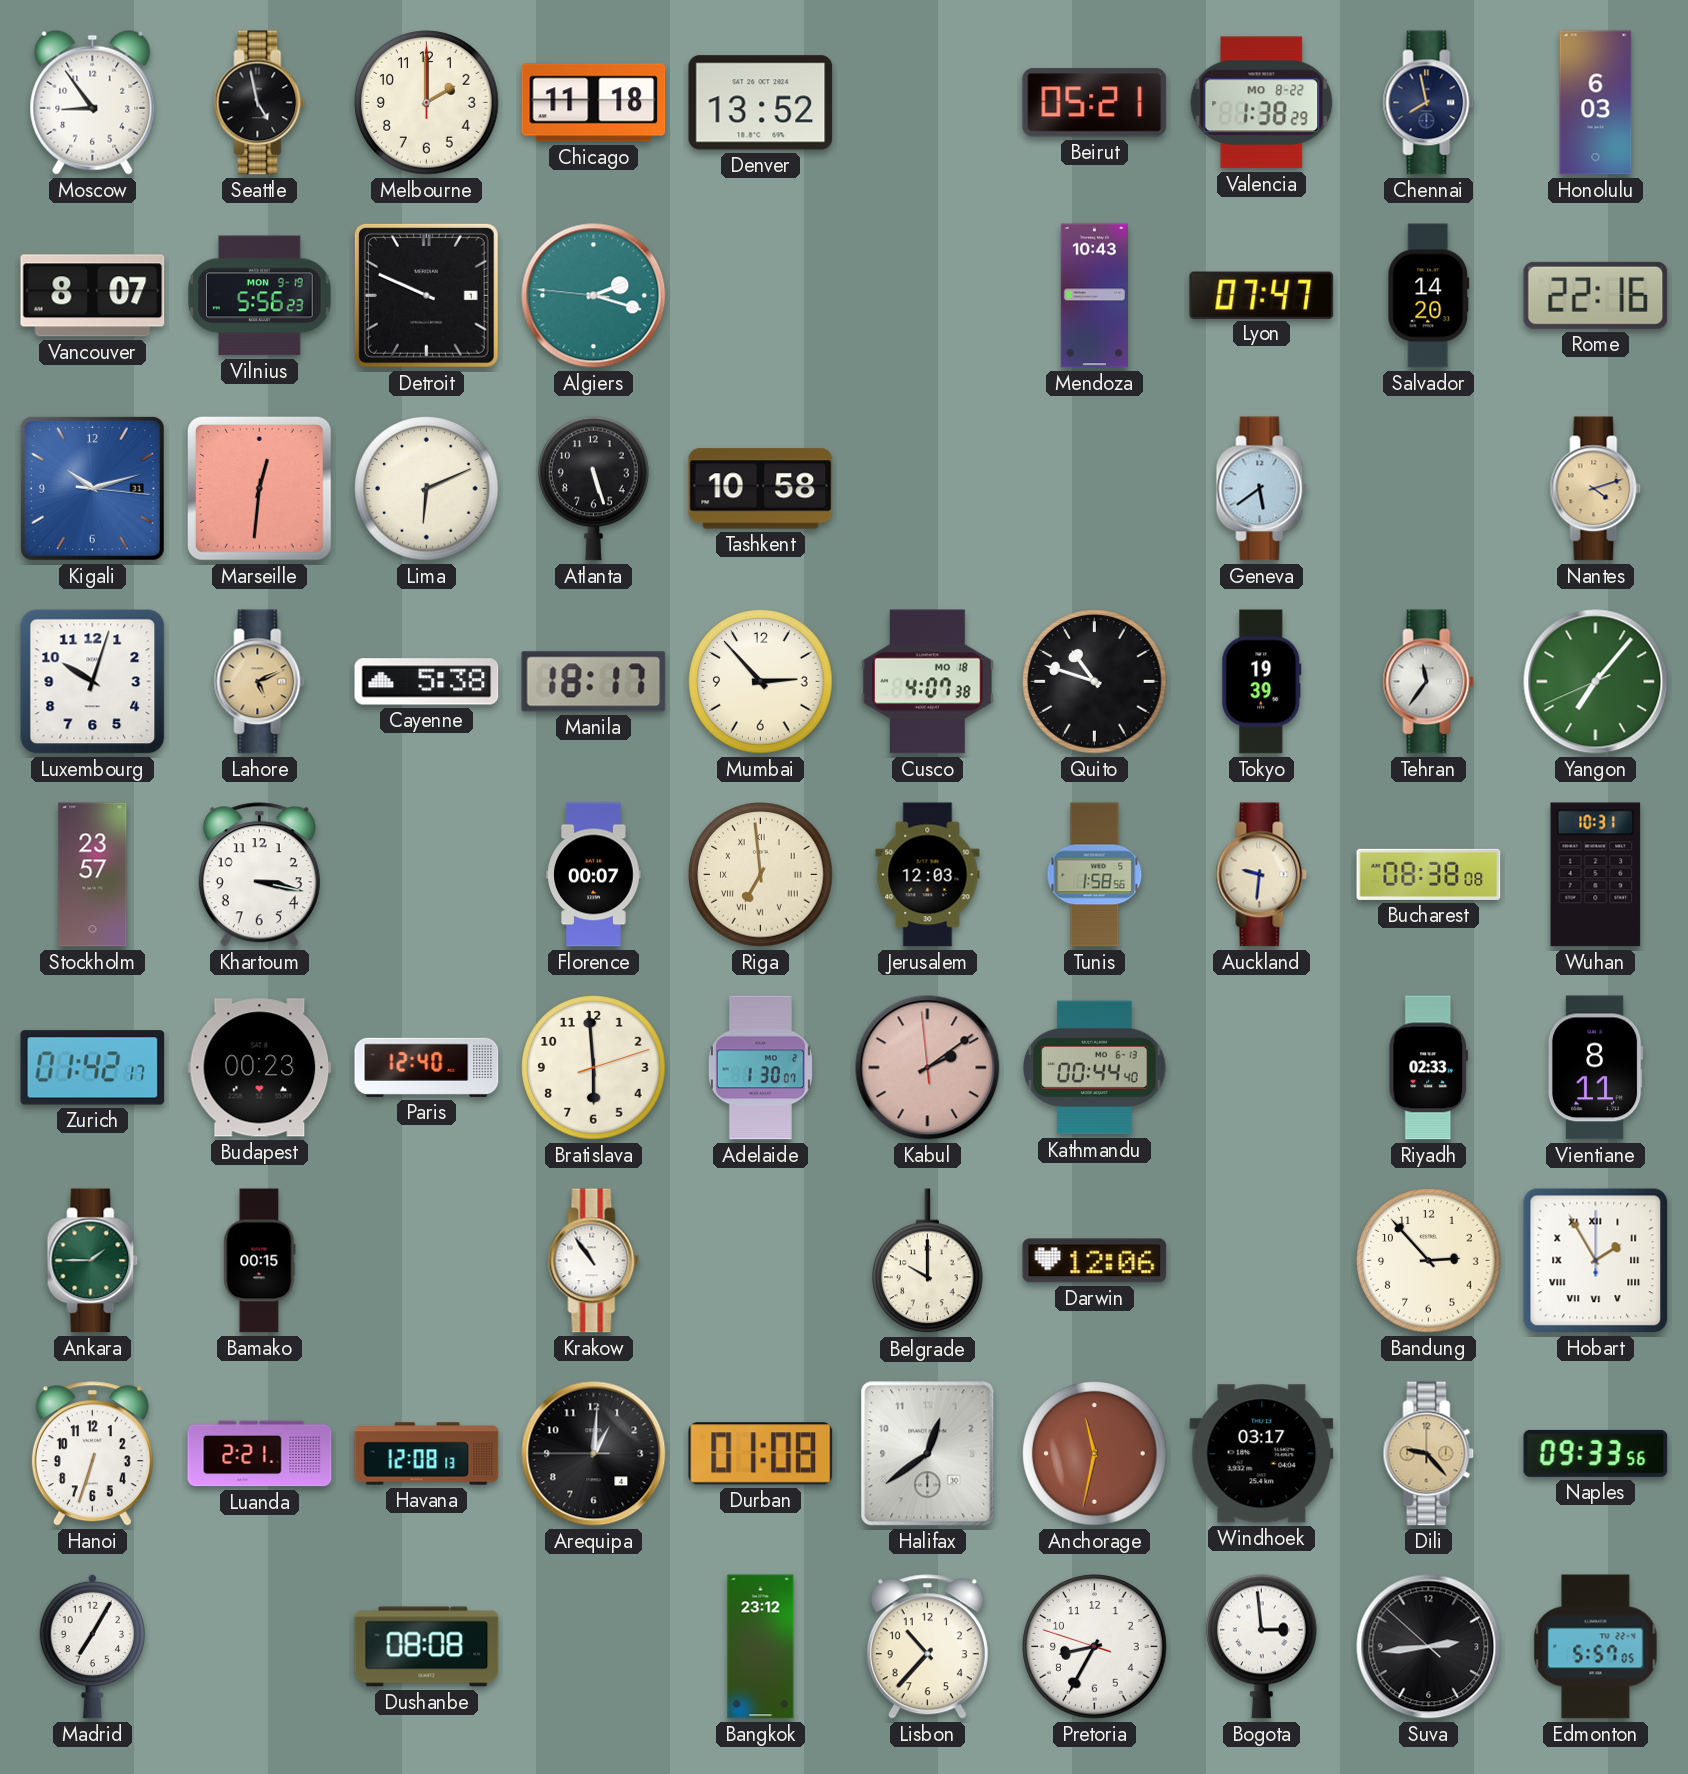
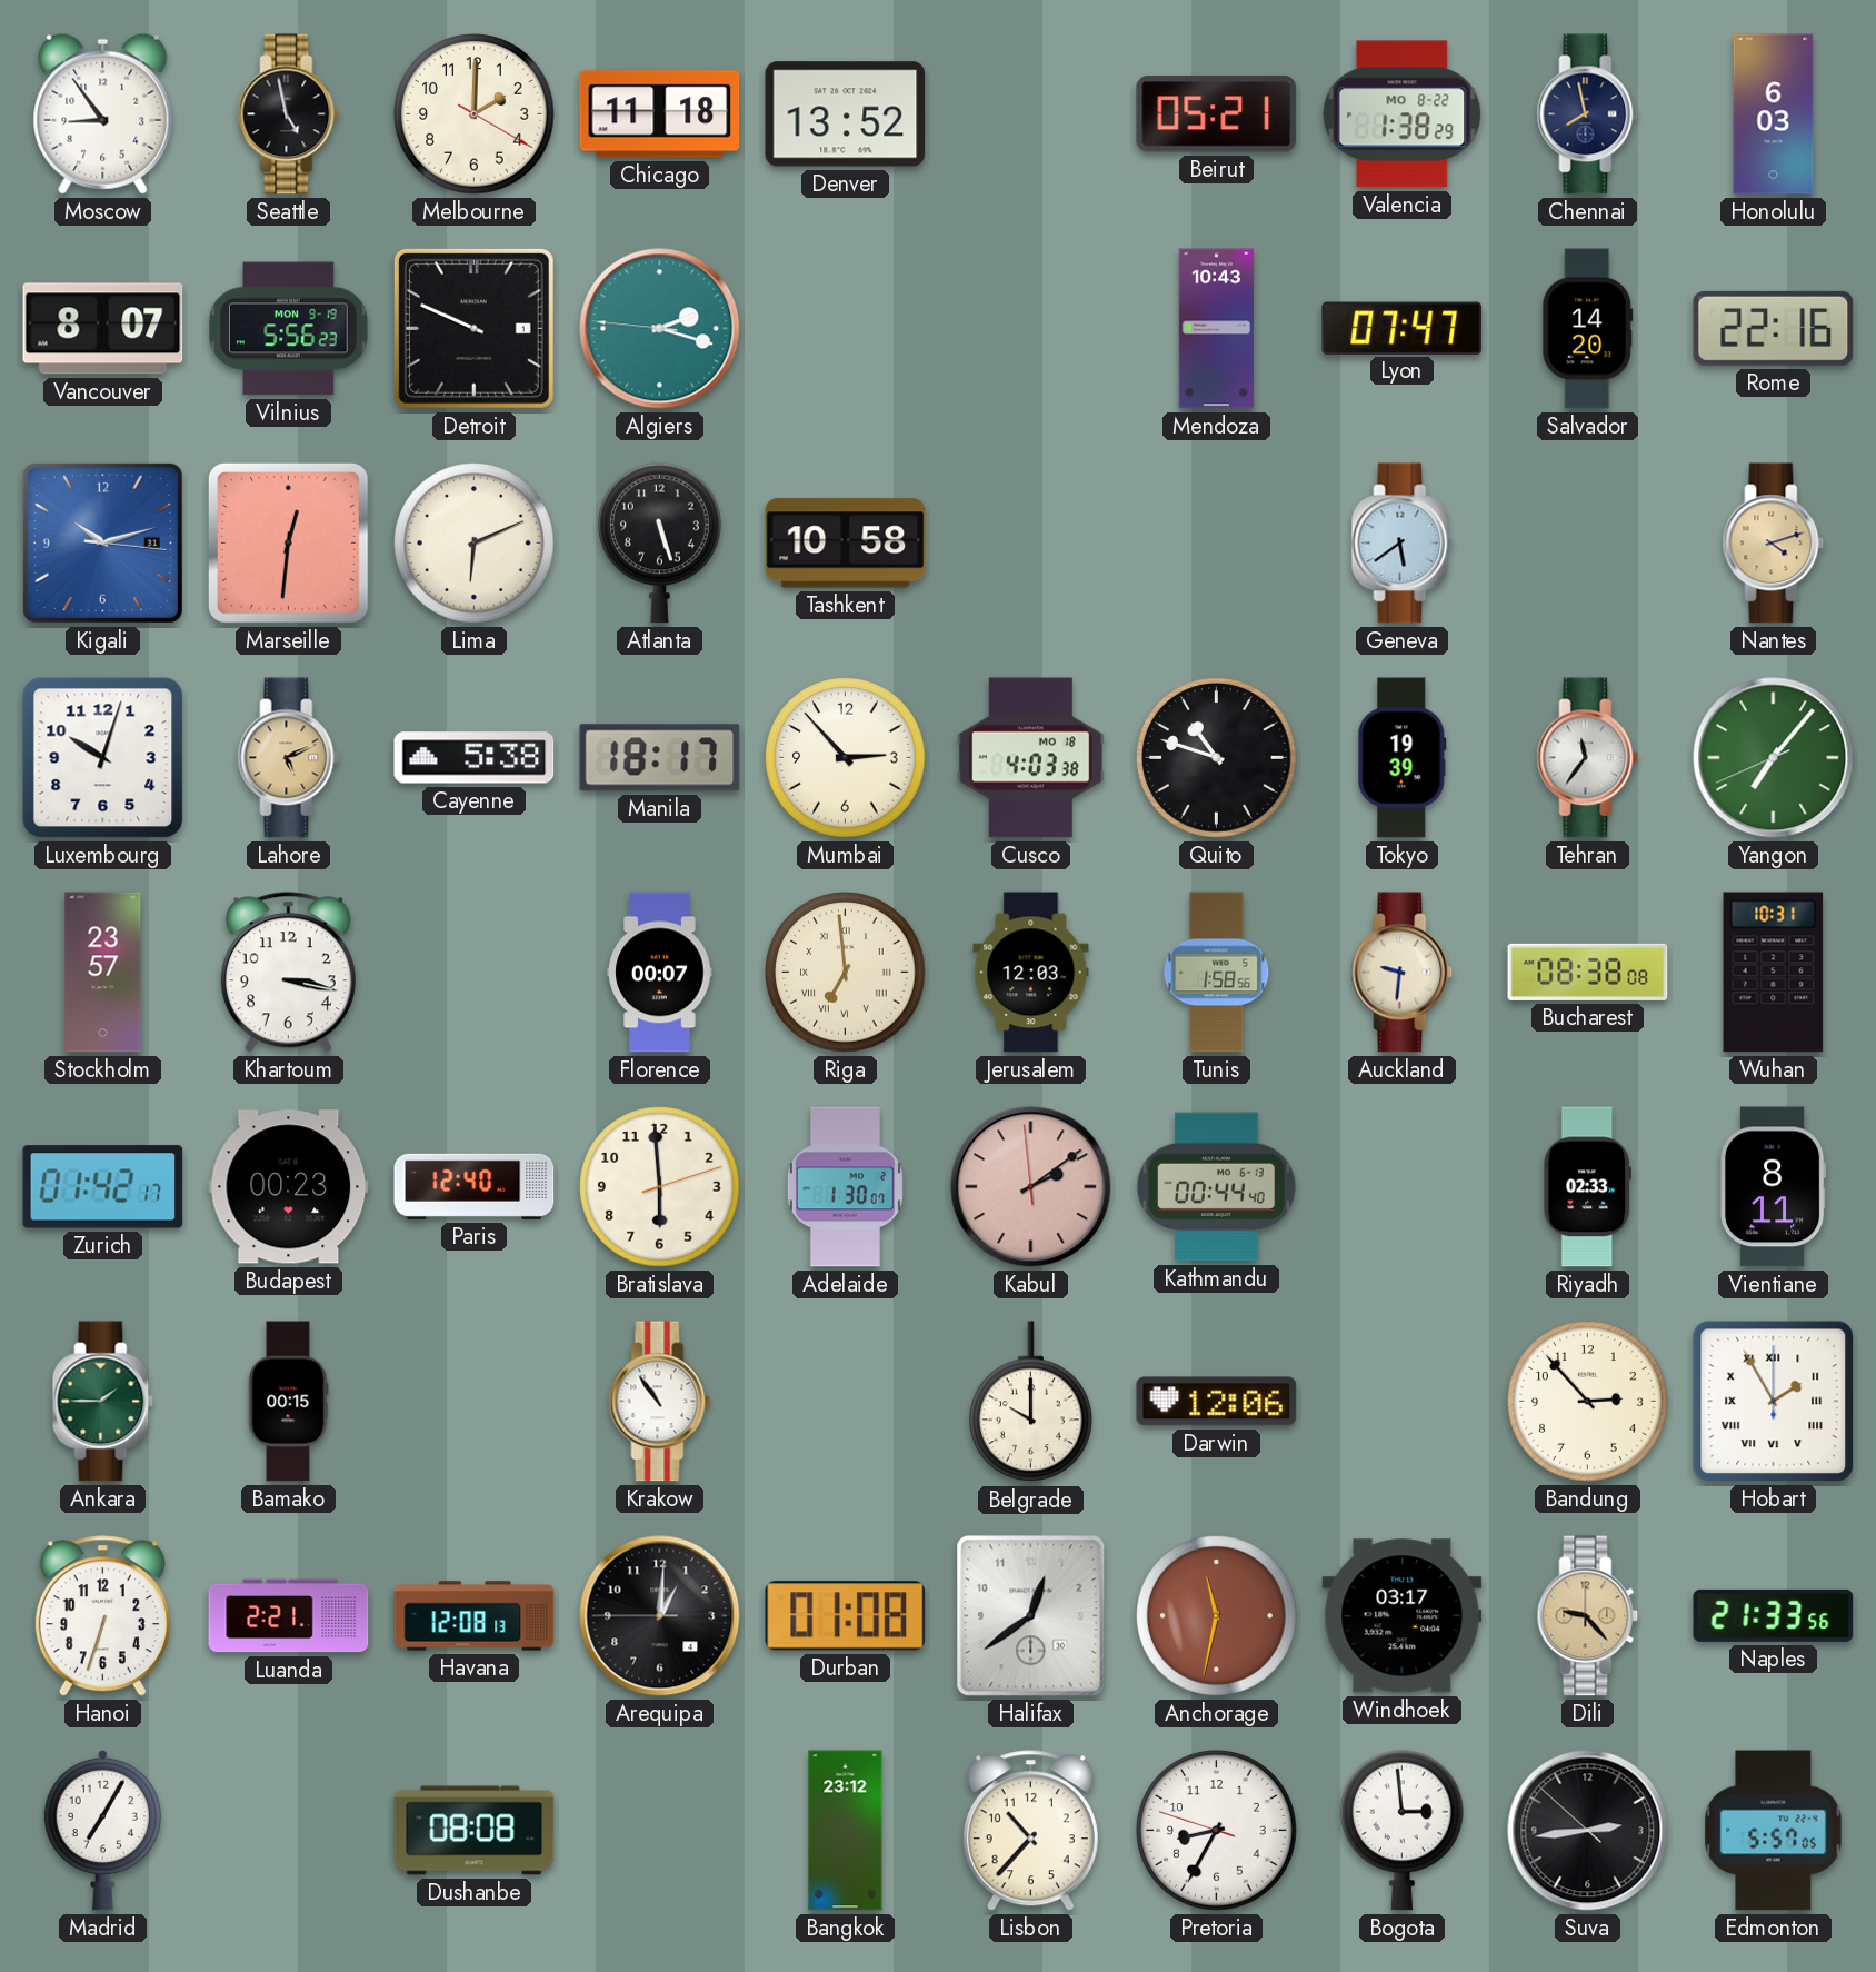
Melbourne: 2:00:00 -> 2:00:20 (475, 114)
Cusco: 4:07 -> 4:03 (1031, 758)
Naples: 09:33 -> 21:33 (1774, 1615)
